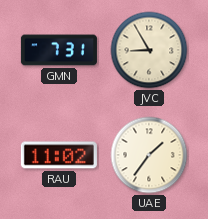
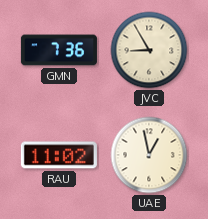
GMN: 7:31 -> 7:36 (59, 50)
UAE: 1:36 -> 12:58 (149, 155)
